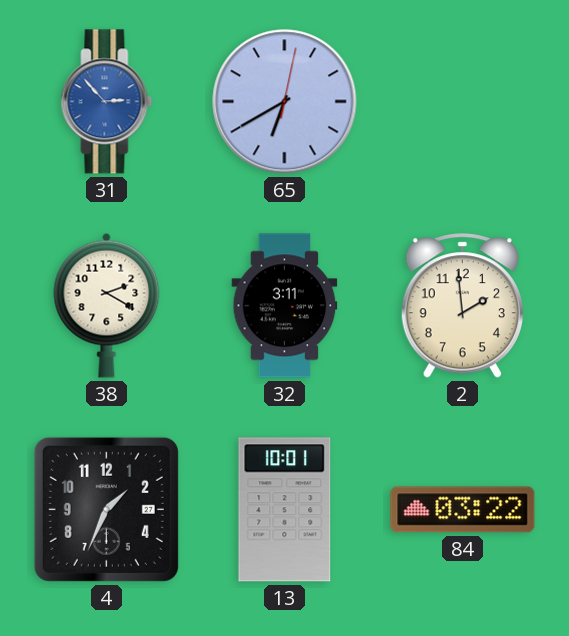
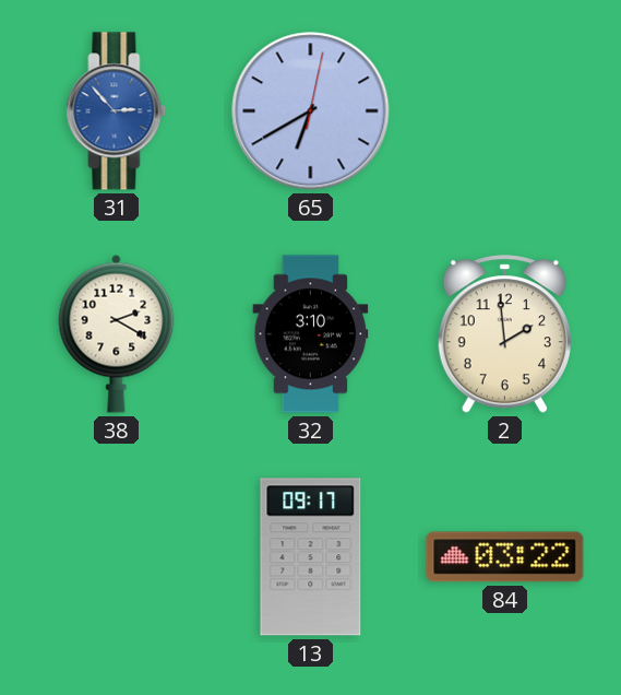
32: 3:11 -> 3:10 (311, 334)
4: 1:34 -> none (106, 509)
13: 10:01 -> 09:17 (311, 557)
